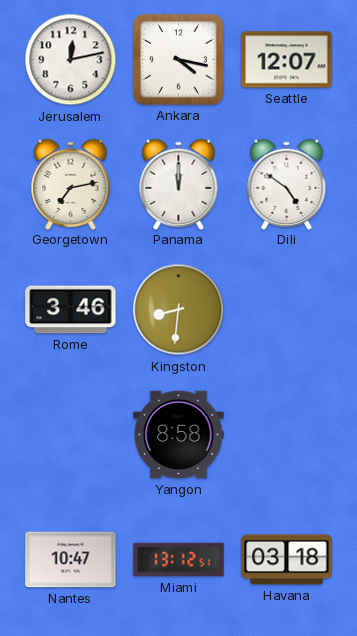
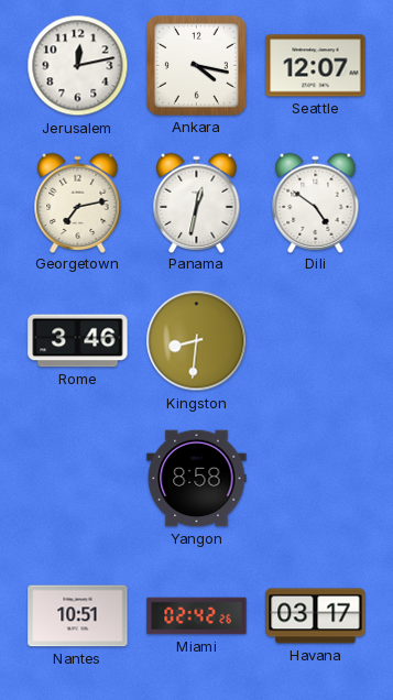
Panama: 12:00 -> 12:32 (197, 203)
Nantes: 10:47 -> 10:51 (78, 616)
Miami: 13:12 -> 02:42 (197, 616)
Havana: 03:18 -> 03:17 (316, 616)
